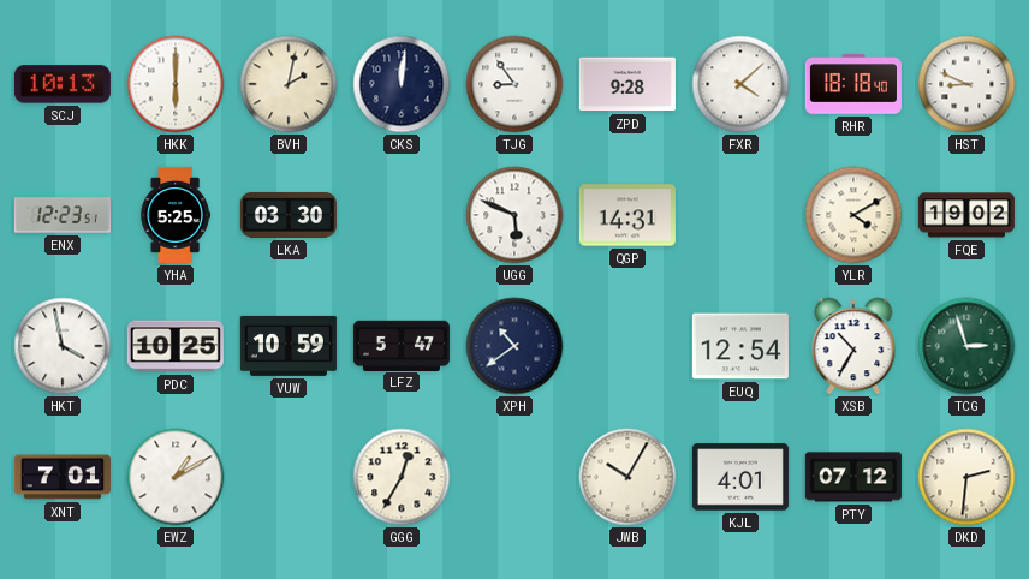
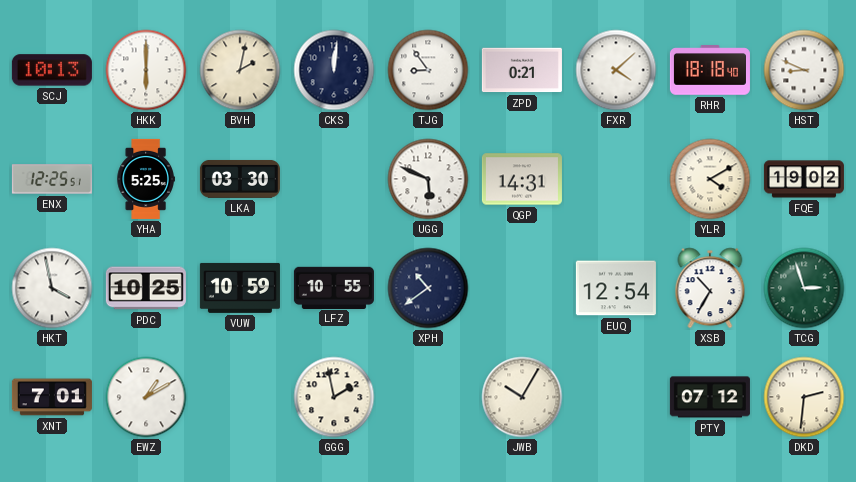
ZPD: 9:28 -> 0:21 (522, 70)
ENX: 12:23 -> 12:25 (52, 179)
LFZ: 5:47 -> 10:55 (334, 287)
GGG: 12:35 -> 1:58 (334, 397)
KJL: 4:01 -> none (740, 477)
